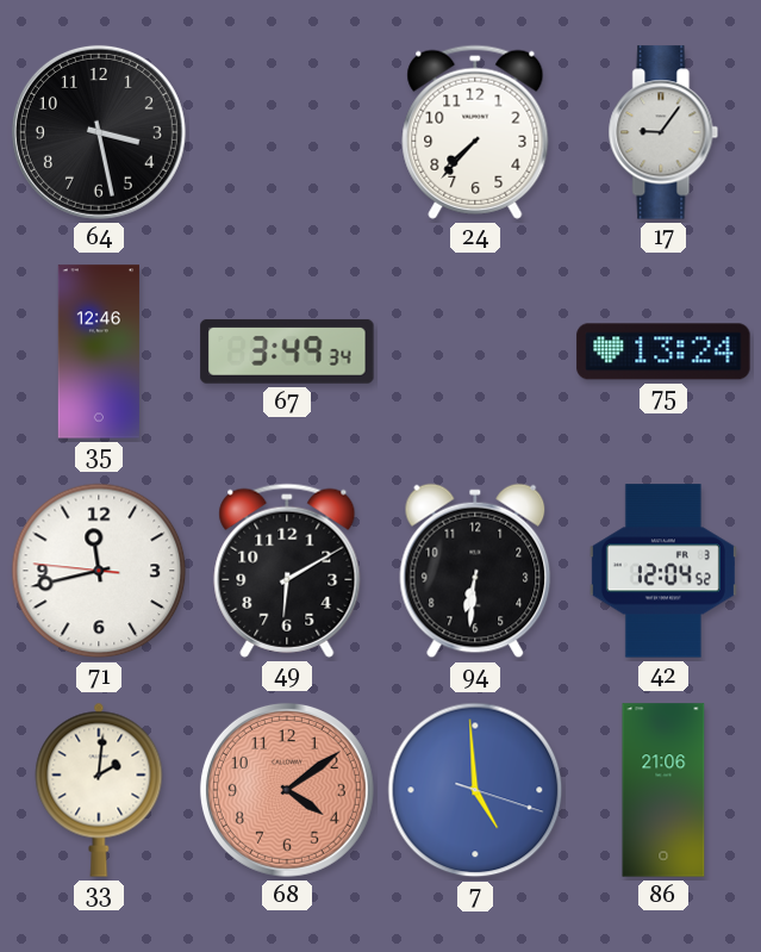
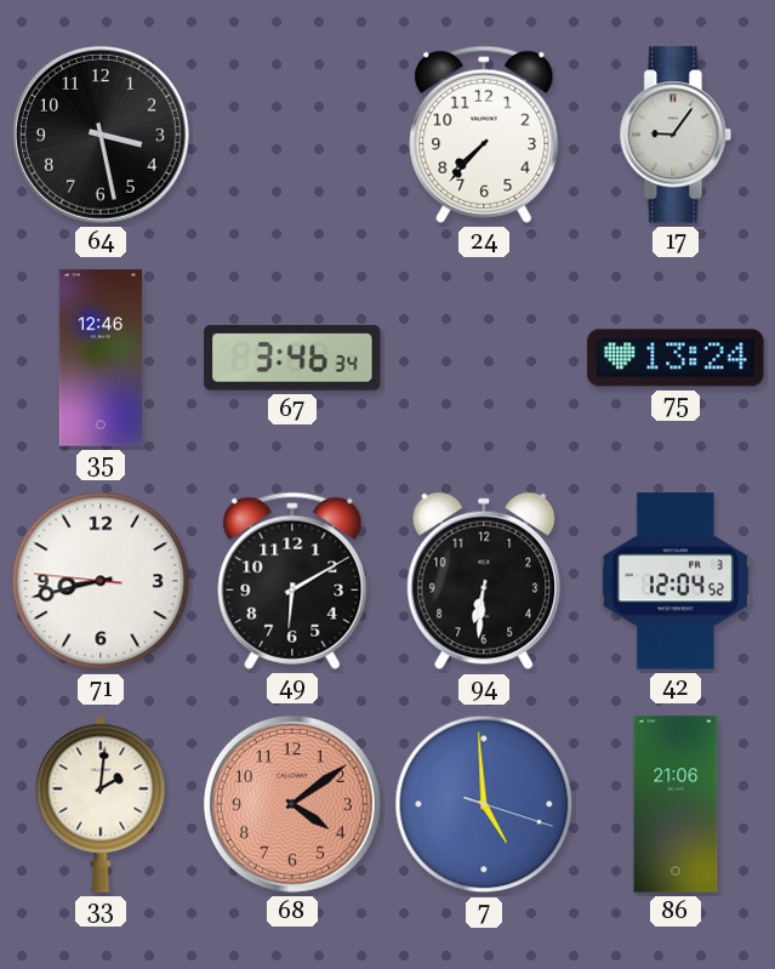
67: 3:49 -> 3:46 (292, 358)
71: 11:42 -> 8:42 (101, 581)
